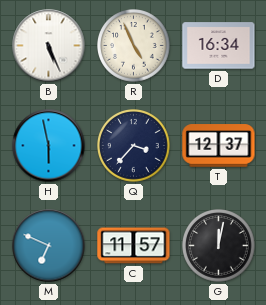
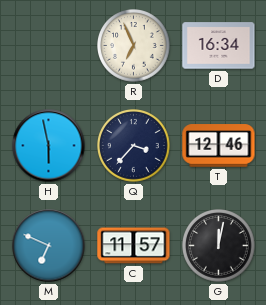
B: 5:26 -> none (49, 46)
R: 4:56 -> 6:56 (134, 46)
T: 12:37 -> 12:46 (219, 146)
